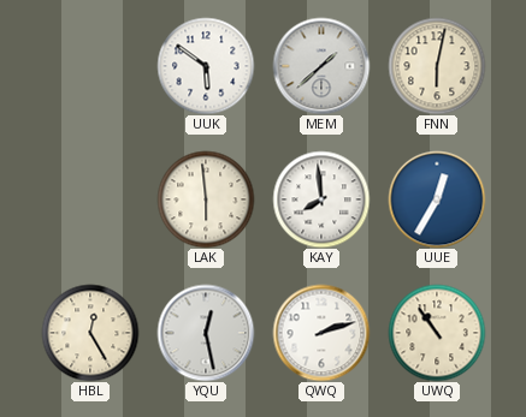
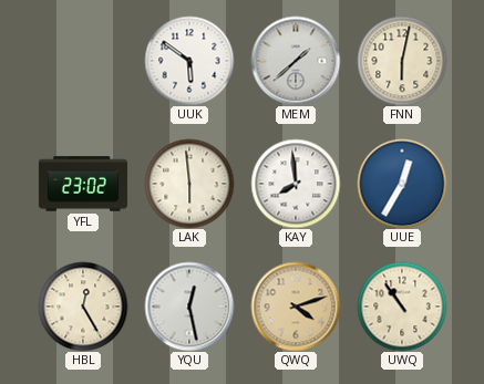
YFL: none -> 23:02 (83, 184)
QWQ: 2:12 -> 4:12 (296, 307)
QWQ dial: white -> champagne (296, 307)
